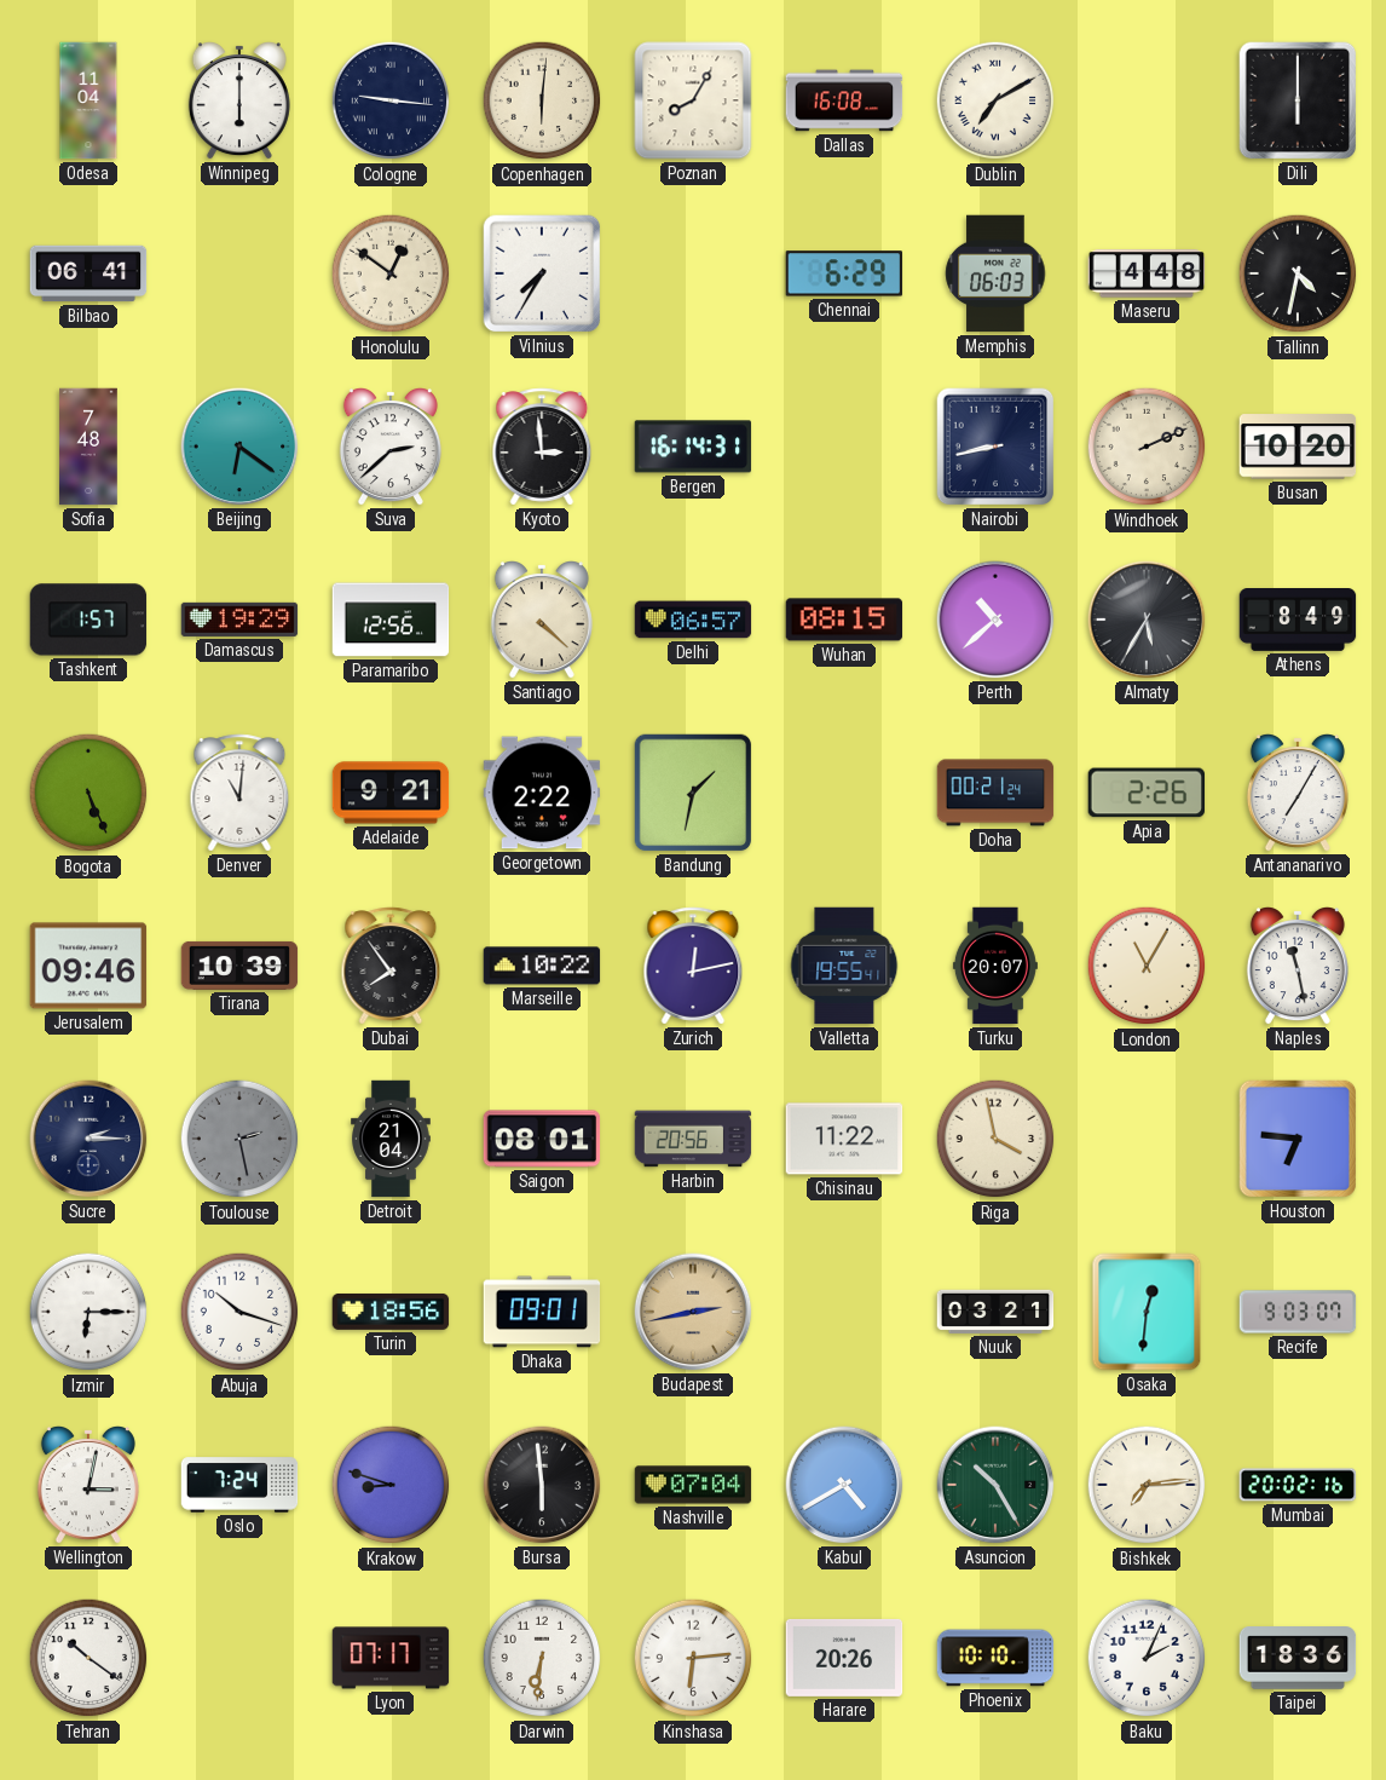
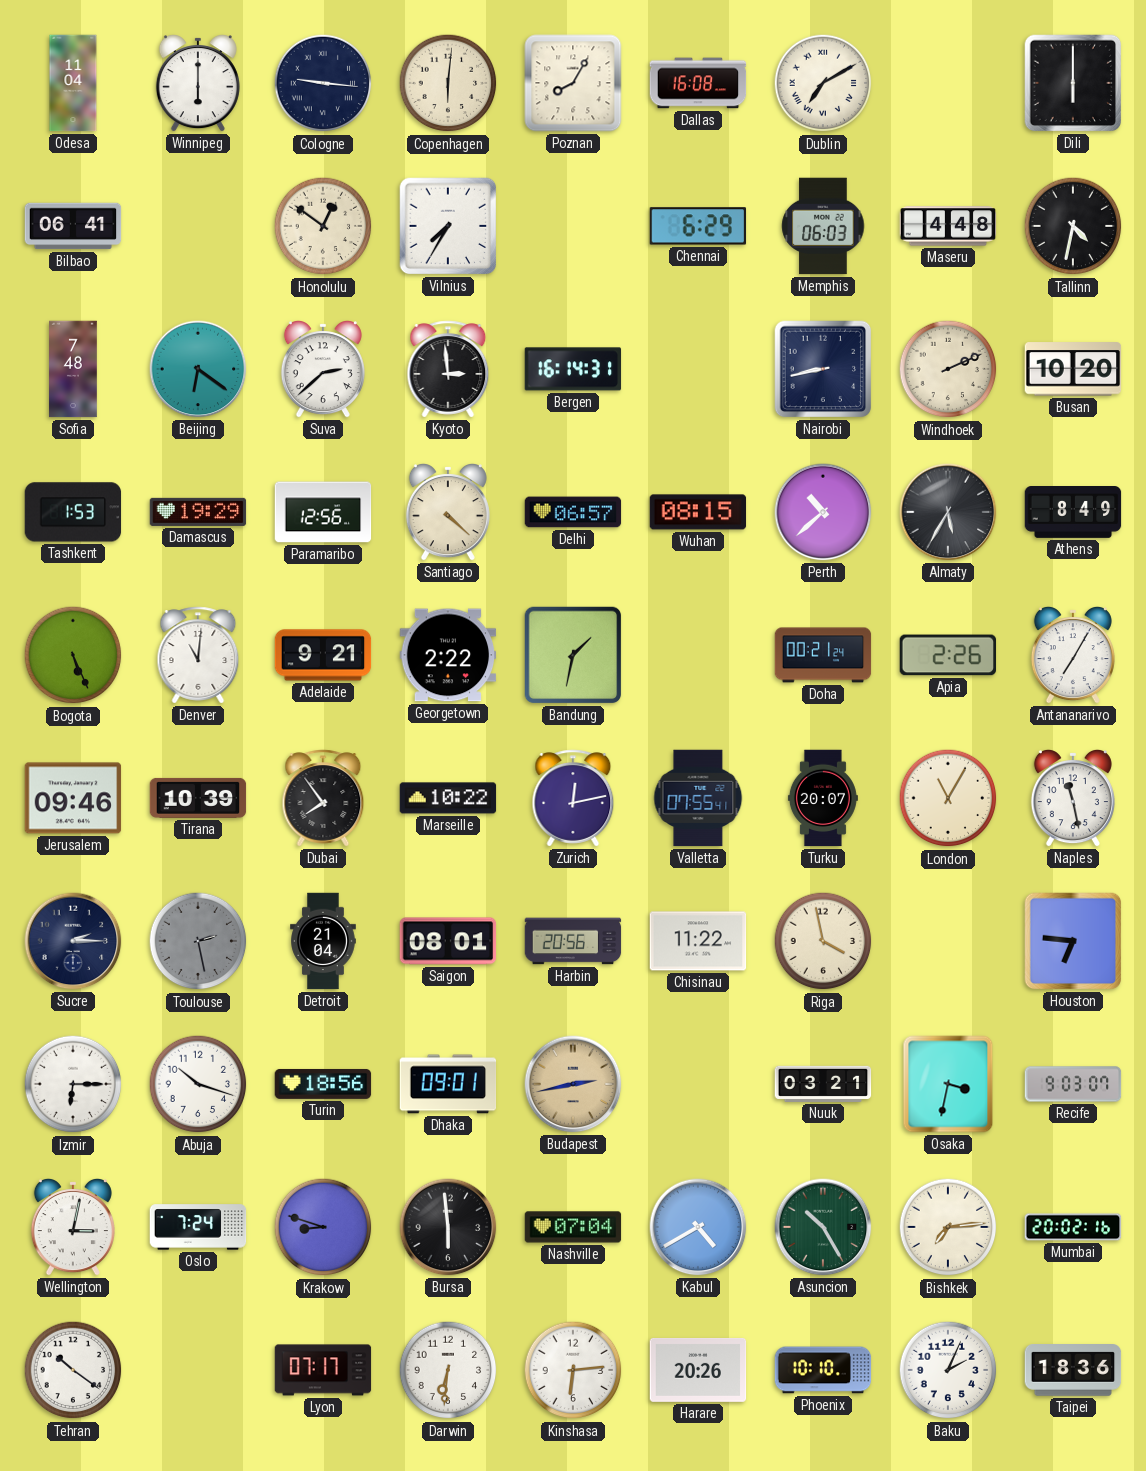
Tashkent: 1:57 -> 1:53 (73, 512)
Valletta: 19:55 -> 07:55 (698, 798)
Osaka: 12:31 -> 3:32 (948, 1084)
